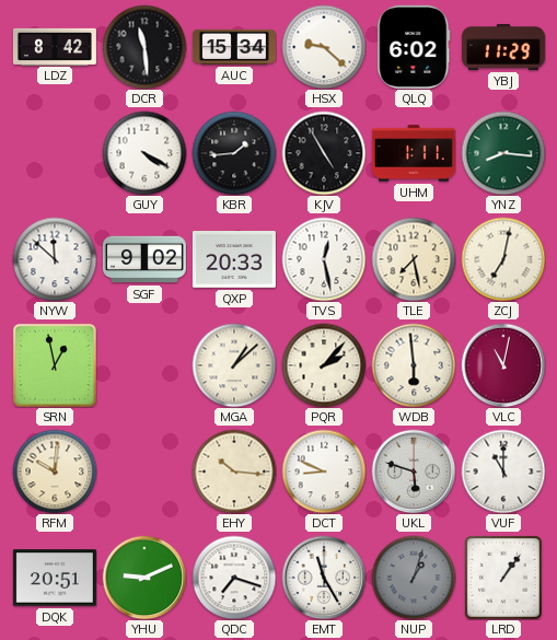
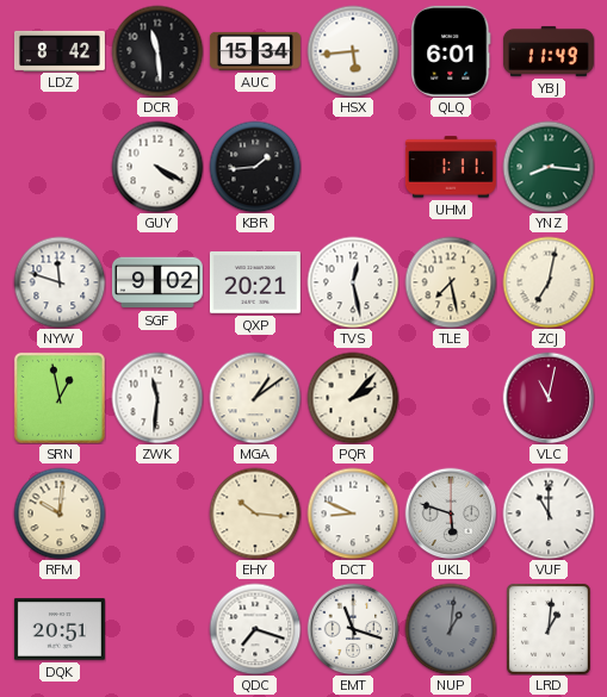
HSX: 9:22 -> 5:44 (353, 51)
QLQ: 6:02 -> 6:01 (451, 51)
YBJ: 11:29 -> 11:49 (549, 51)
KJV: 4:55 -> none (324, 153)
NYW: 11:52 -> 11:48 (60, 282)
QXP: 20:33 -> 20:21 (255, 284)
ZWK: none -> 11:31 (157, 398)
MGA: 1:08 -> 1:09 (255, 398)
WDB: 5:59 -> none (414, 365)
YHU: 9:11 -> none (144, 578)
EMT: 11:25 -> 11:18 (353, 629)
NUP: 1:03 -> 1:01 (451, 629)
LRD: 1:06 -> 1:01 (549, 629)
